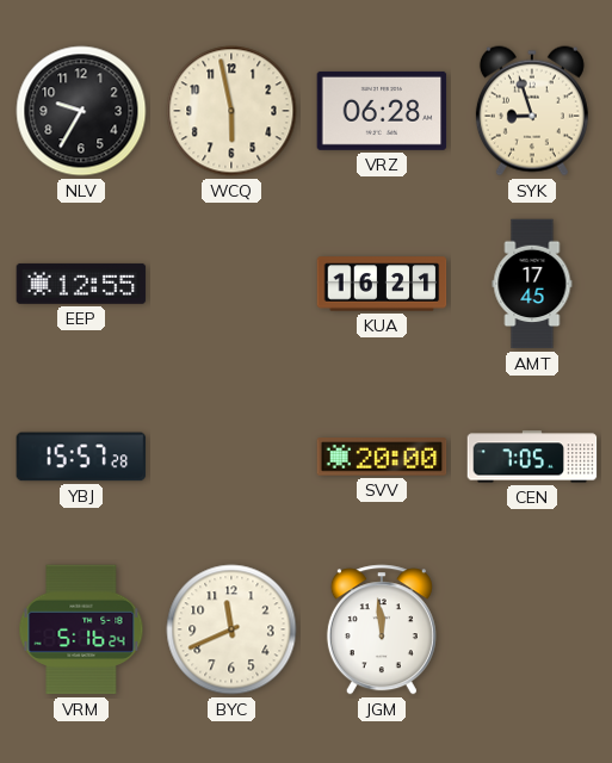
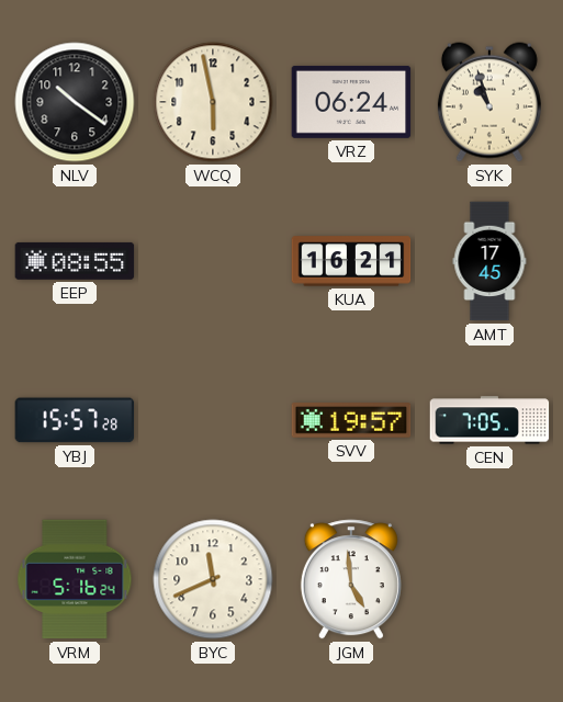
NLV: 9:35 -> 10:21 (75, 102)
VRZ: 06:28 -> 06:24 (351, 102)
SYK: 8:57 -> 10:57 (489, 102)
EEP: 12:55 -> 08:55 (75, 261)
SVV: 20:00 -> 19:57 (351, 420)
JGM: 11:59 -> 4:59 (351, 579)
